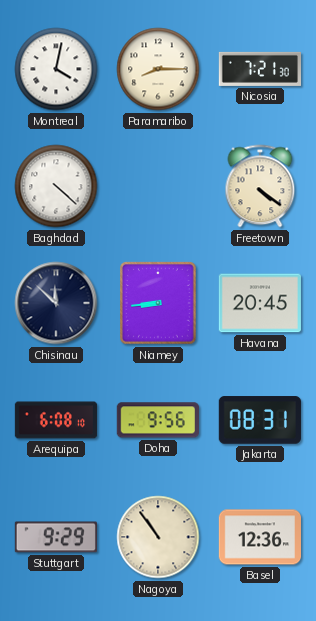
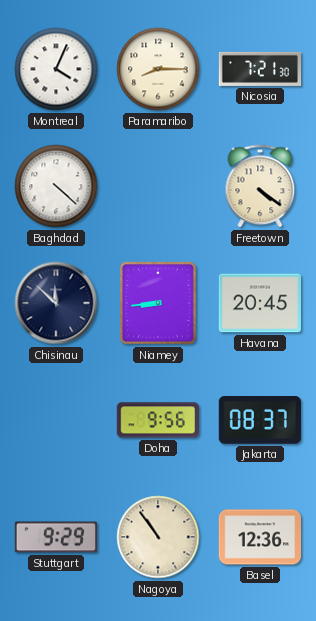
Montreal: 4:02 -> 4:04 (56, 69)
Arequipa: 6:08 -> none (56, 420)
Jakarta: 08:31 -> 08:37 (260, 420)
